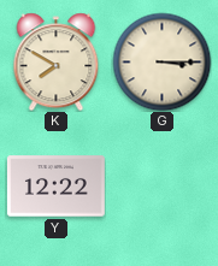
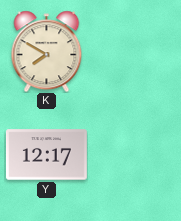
G: 3:15 -> none (161, 61)
Y: 12:22 -> 12:17 (47, 155)
